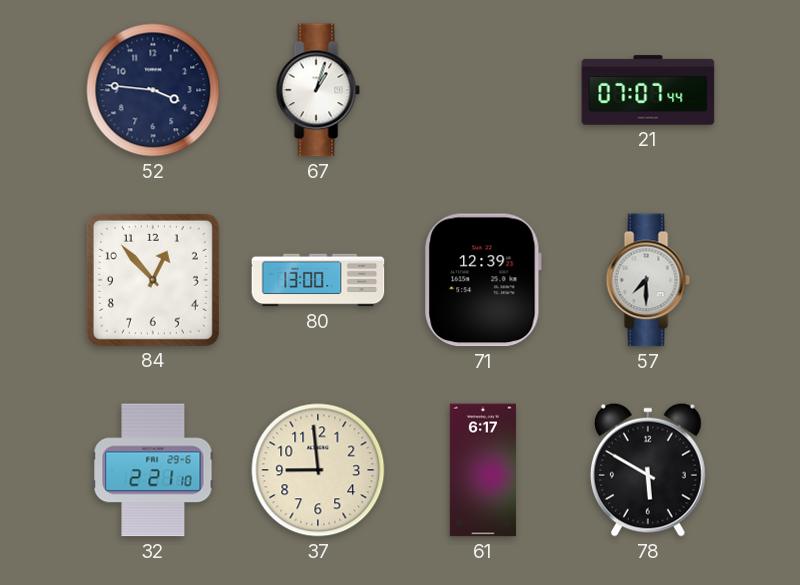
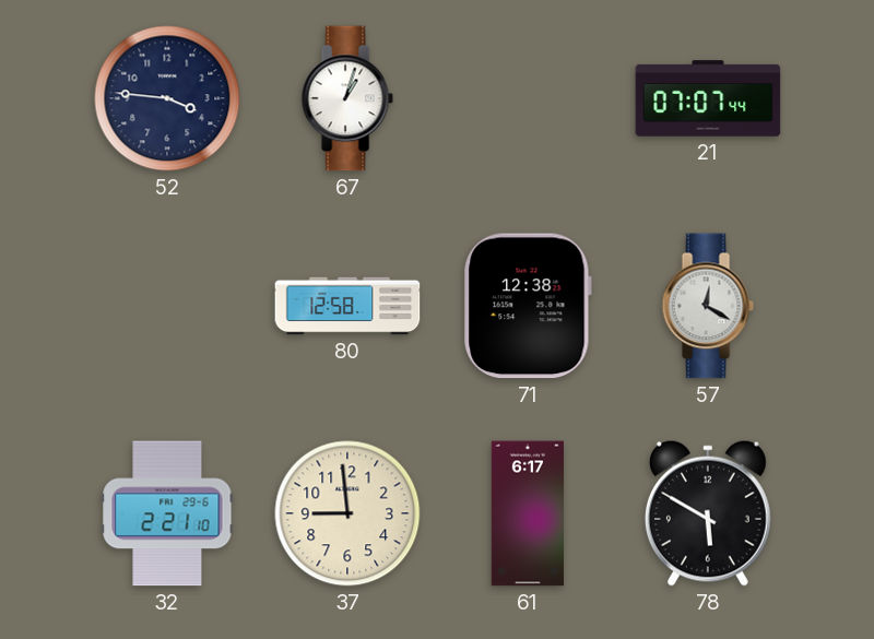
84: 12:53 -> none (153, 280)
80: 13:00 -> 12:58 (347, 306)
71: 12:39 -> 12:38 (528, 306)
57: 7:30 -> 12:20 (708, 306)
